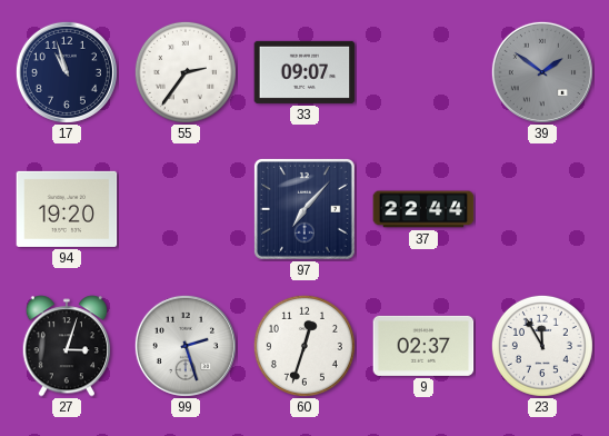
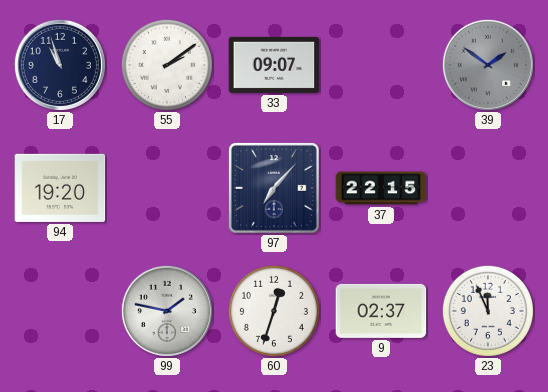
55: 2:36 -> 2:09 (167, 65)
37: 22:44 -> 22:15 (381, 188)
27: 3:03 -> none (67, 346)
99: 2:27 -> 1:47 (167, 311)
23: 11:55 -> 11:56 (488, 311)
